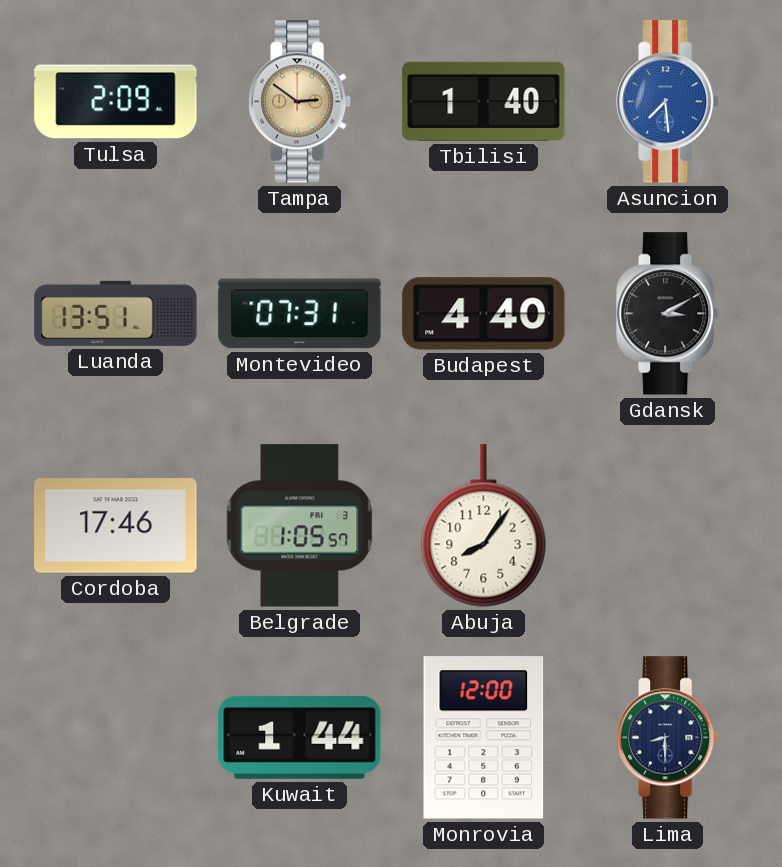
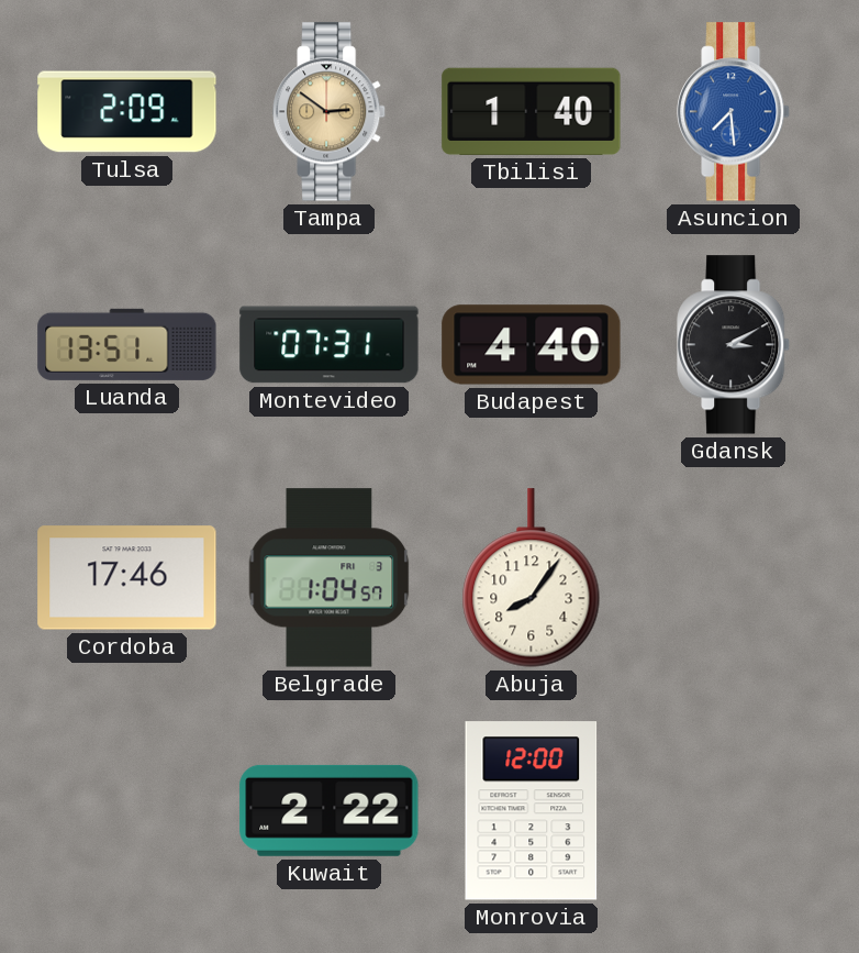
Belgrade: 1:05 -> 1:04 (330, 578)
Kuwait: 1:44 -> 2:22 (330, 810)
Lima: 8:30 -> none (669, 738)
